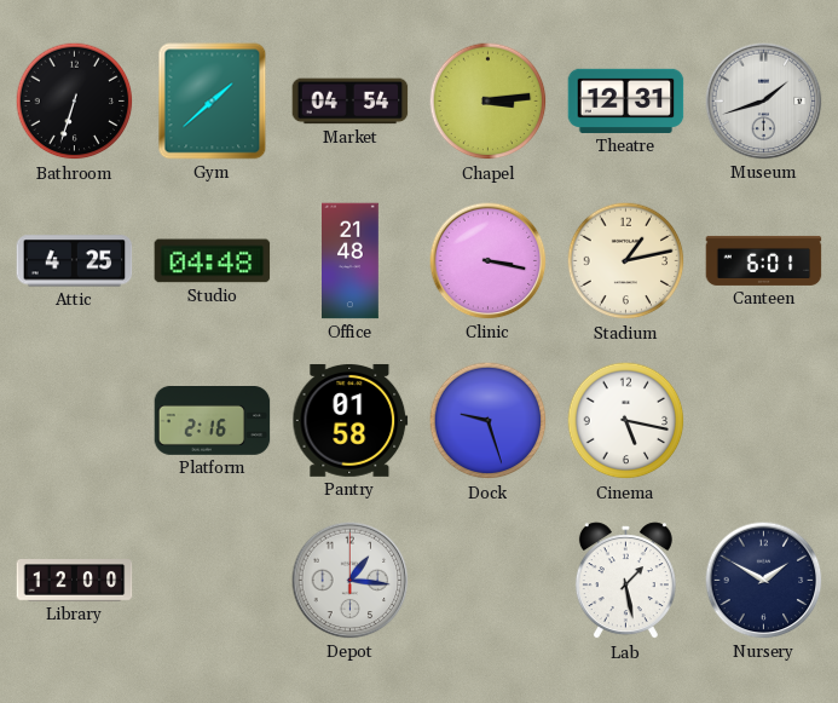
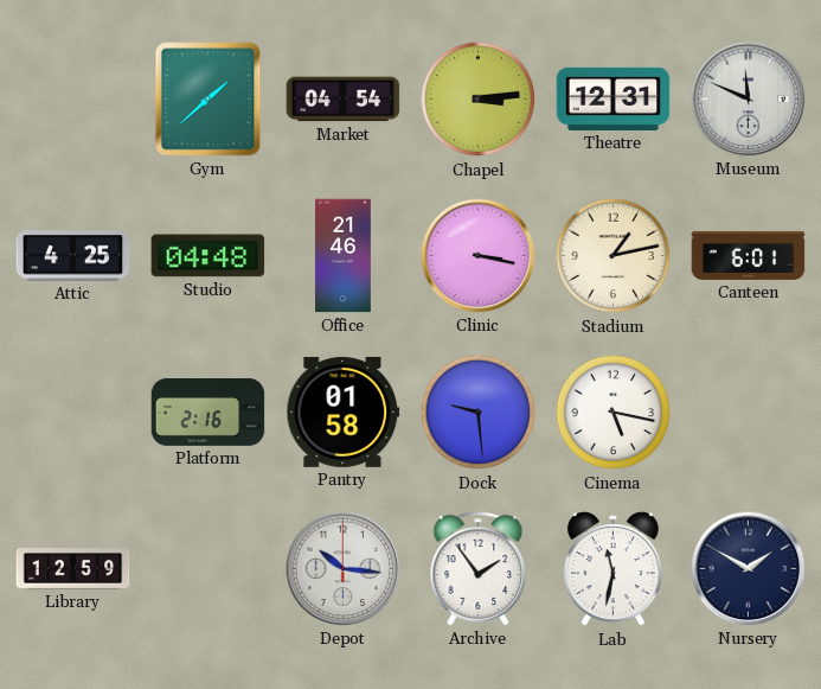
Bathroom: 6:33 -> none (75, 102)
Museum: 1:42 -> 11:49 (749, 100)
Office: 21:48 -> 21:46 (344, 256)
Dock: 9:27 -> 9:29 (479, 413)
Library: 12:00 -> 12:59 (73, 569)
Depot: 1:16 -> 10:16 (344, 569)
Archive: none -> 1:54 (479, 569)
Lab: 1:28 -> 11:32 (612, 569)
